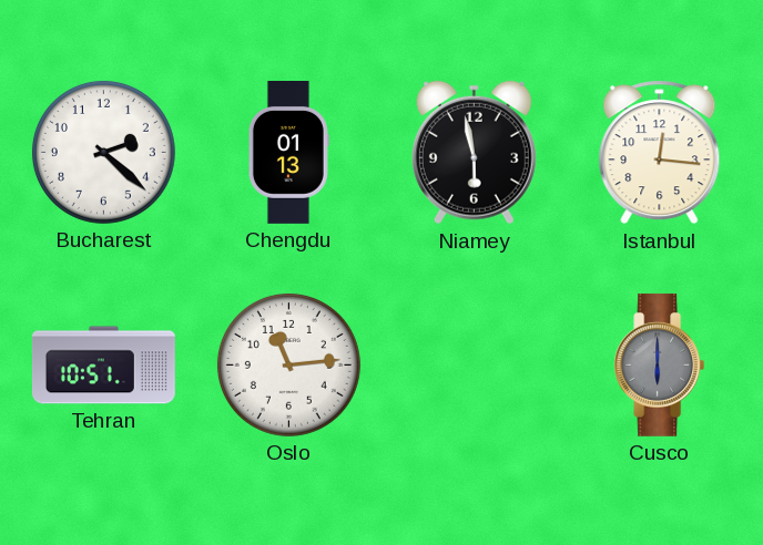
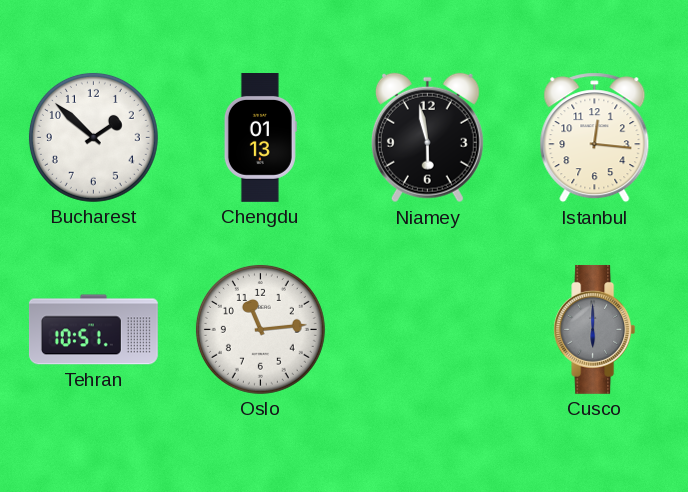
Bucharest: 2:22 -> 1:52 (93, 137)
